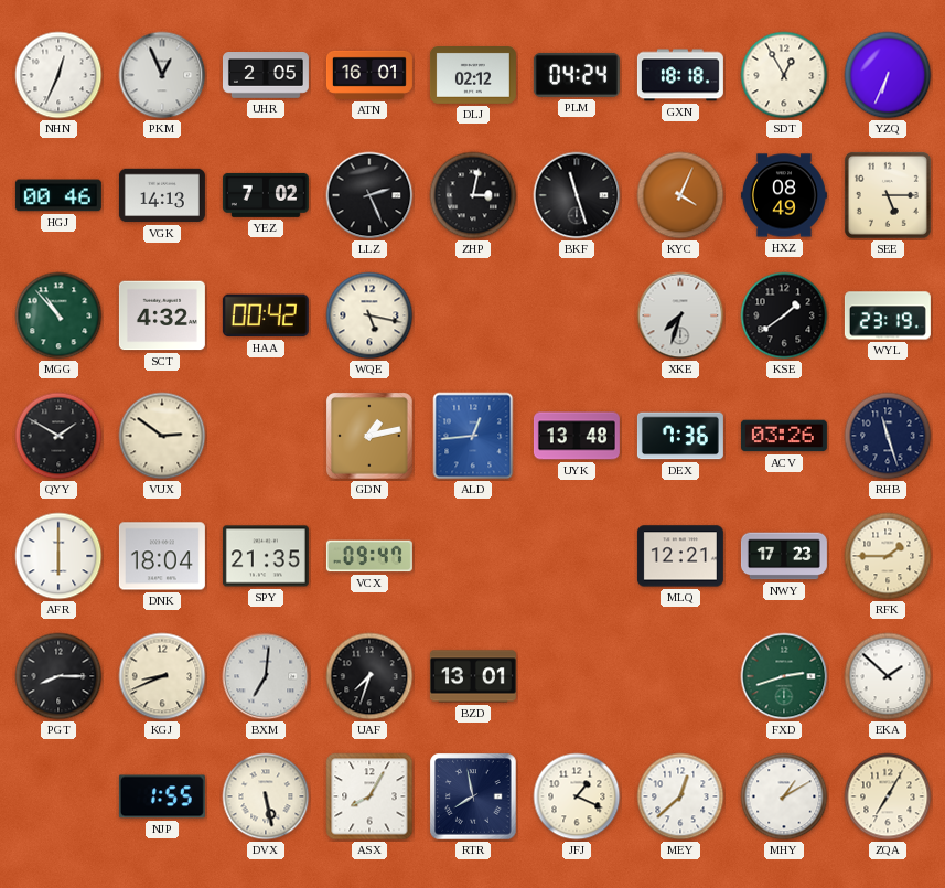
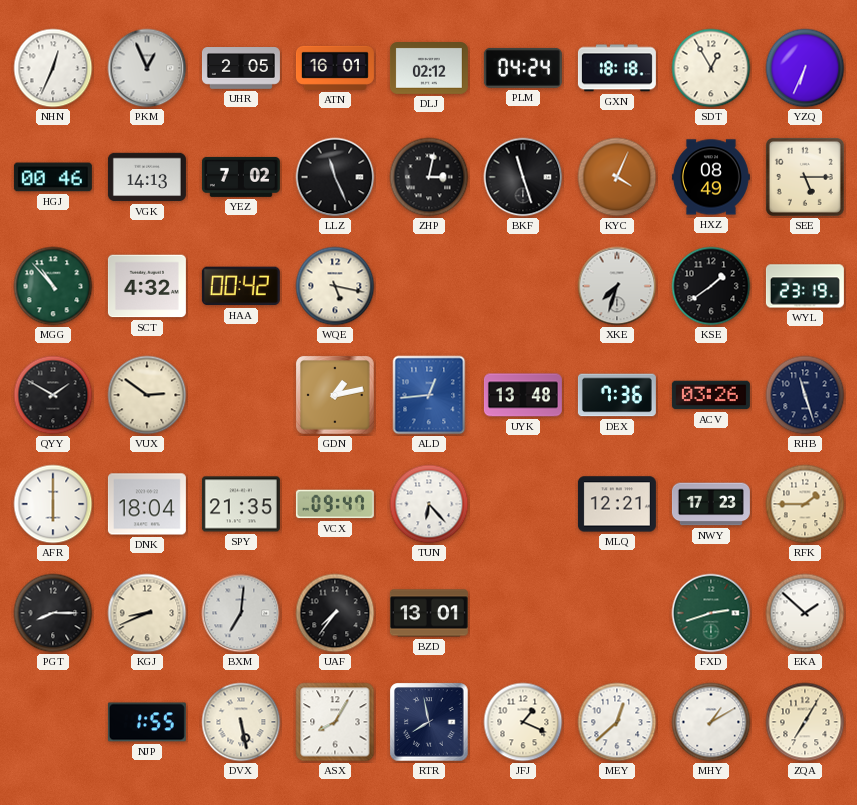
LLZ: 2:26 -> 11:26 (335, 177)
TUN: none -> 6:23 (429, 504)
UAF: 7:33 -> 7:36 (335, 613)
